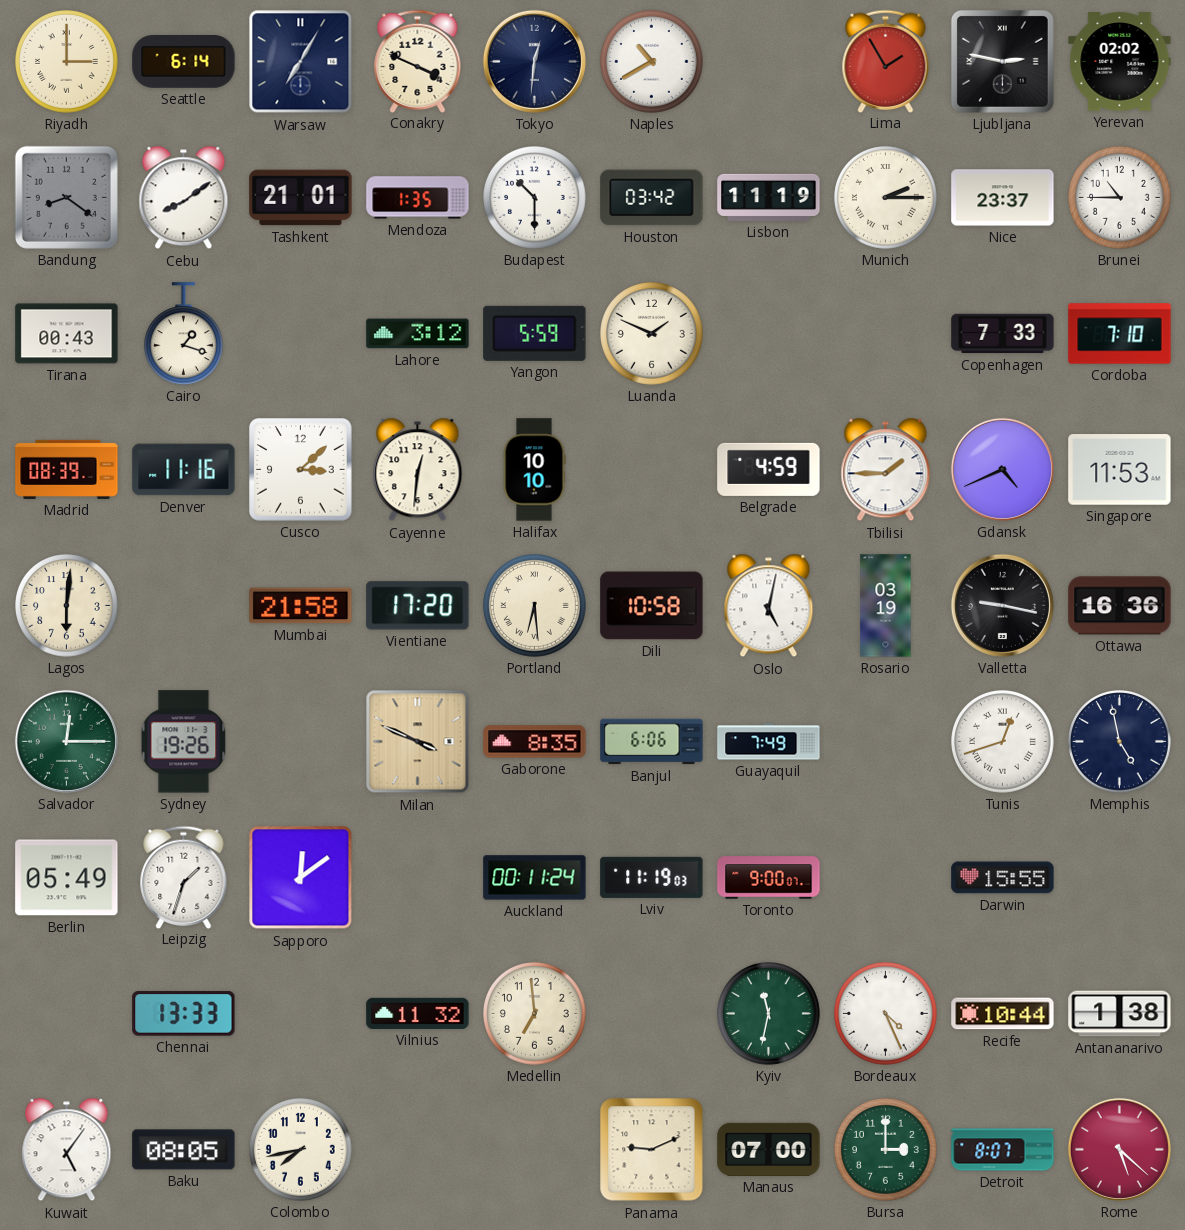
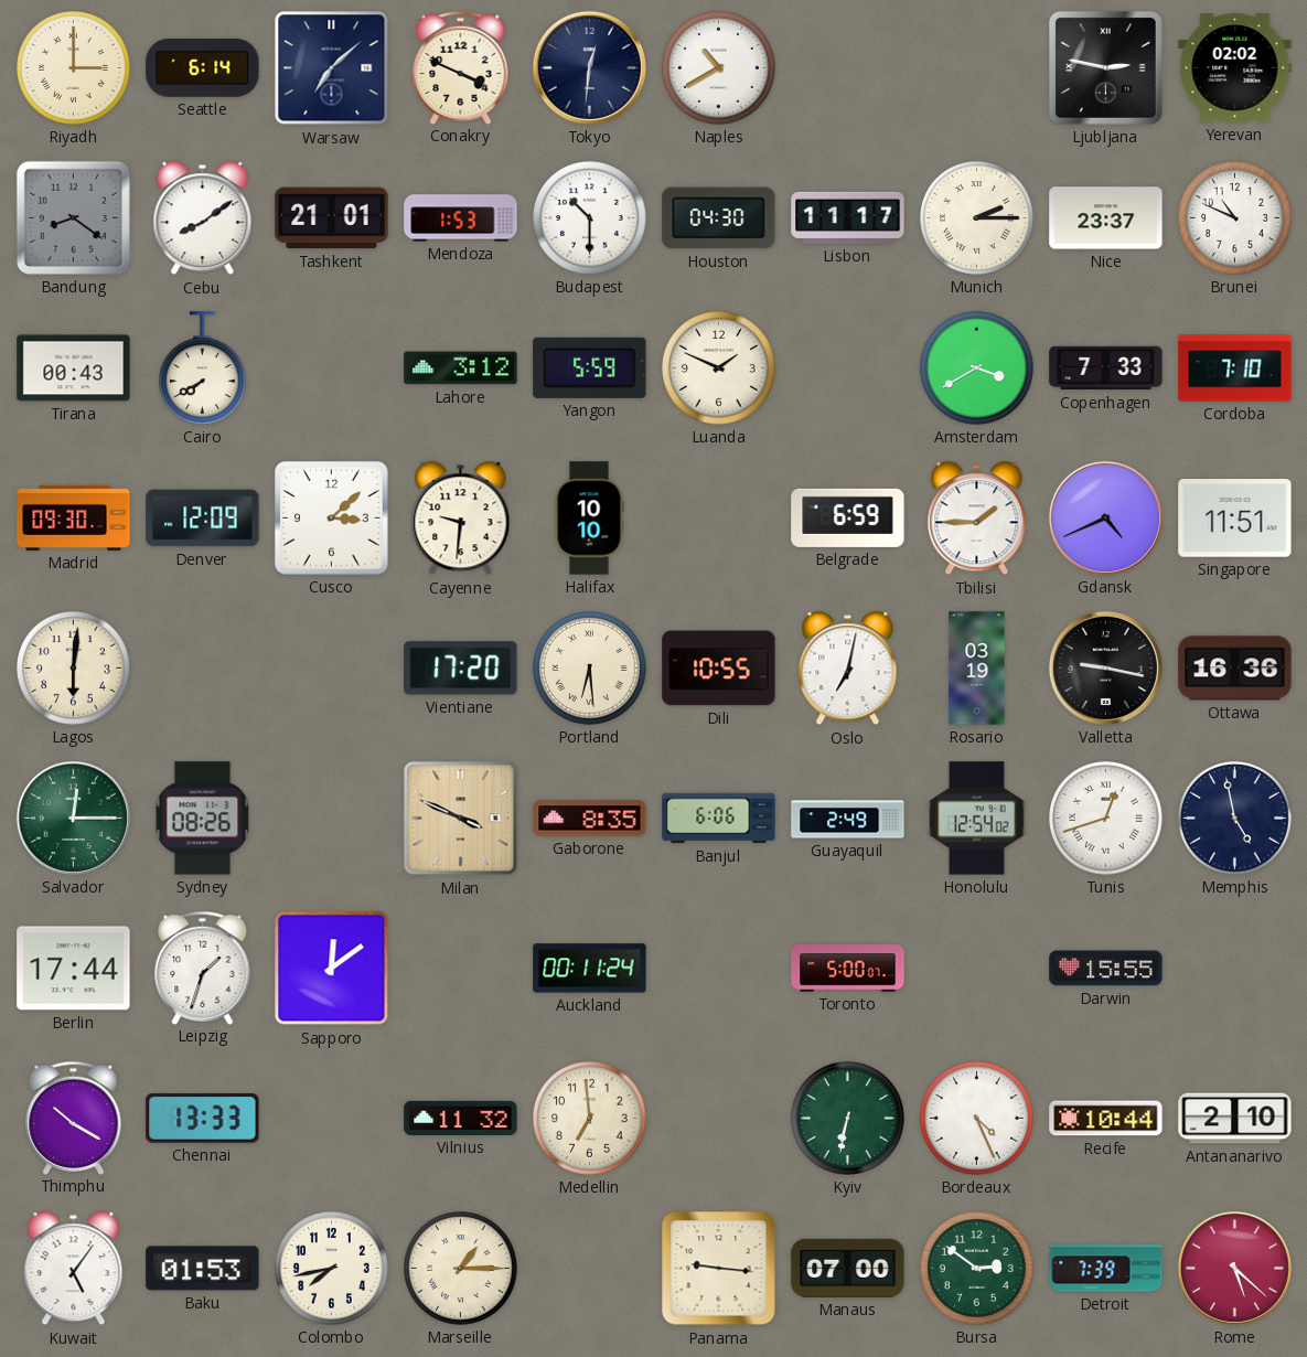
Warsaw: 7:05 -> 7:08 (332, 68)
Lima: 1:55 -> none (886, 61)
Mendoza: 1:35 -> 1:53 (461, 218)
Houston: 03:42 -> 04:30 (719, 218)
Lisbon: 11:19 -> 11:17 (848, 217)
Brunei: 10:45 -> 10:49 (1235, 218)
Cairo: 1:18 -> 7:40 (202, 368)
Amsterdam: none -> 3:40 (977, 368)
Madrid: 08:39 -> 09:30 (74, 517)
Denver: 11:16 -> 12:09 (203, 519)
Cayenne: 12:31 -> 9:31 (461, 519)
Belgrade: 4:59 -> 6:59 (848, 517)
Singapore: 11:53 -> 11:51 (1235, 519)
Mumbai: 21:58 -> none (301, 606)
Dili: 10:58 -> 10:55 (719, 669)
Oslo: 5:02 -> 7:02 (848, 669)
Sydney: 19:26 -> 08:26 (203, 819)
Guayaquil: 7:49 -> 2:49 (848, 819)
Honolulu: none -> 12:54 (977, 819)
Berlin: 05:49 -> 17:44 (74, 969)
Lviv: 11:19 -> none (652, 877)
Toronto: 9:00 -> 5:00 (848, 969)
Thimphu: none -> 10:20 (74, 1118)
Kyiv: 11:32 -> 6:32 (848, 1119)
Antananarivo: 1:38 -> 2:10 (1235, 1119)
Baku: 08:05 -> 01:53 (203, 1269)
Marseille: none -> 1:15 (461, 1269)
Panama: 9:11 -> 9:16 (719, 1269)
Bursa: 3:00 -> 2:51 (977, 1269)
Detroit: 8:07 -> 7:39 (1106, 1269)
